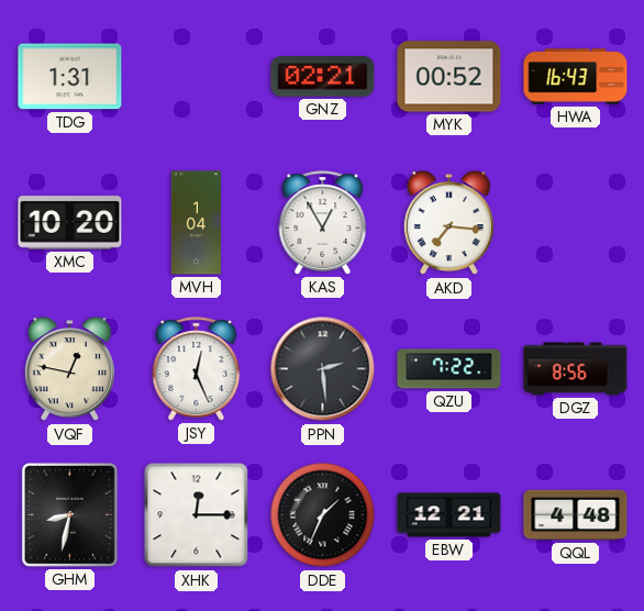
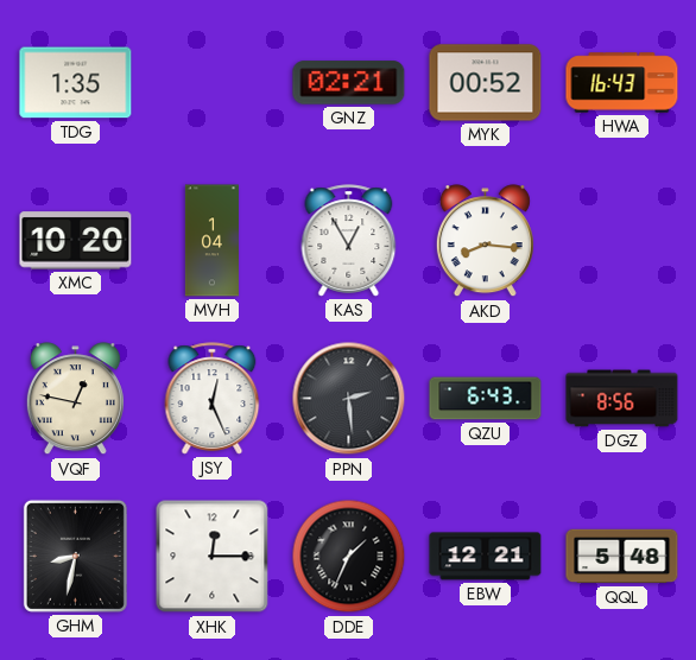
TDG: 1:31 -> 1:35 (76, 83)
AKD: 7:16 -> 8:16 (485, 241)
QZU: 7:22 -> 6:43 (486, 399)
QQL: 4:48 -> 5:48 (622, 557)
